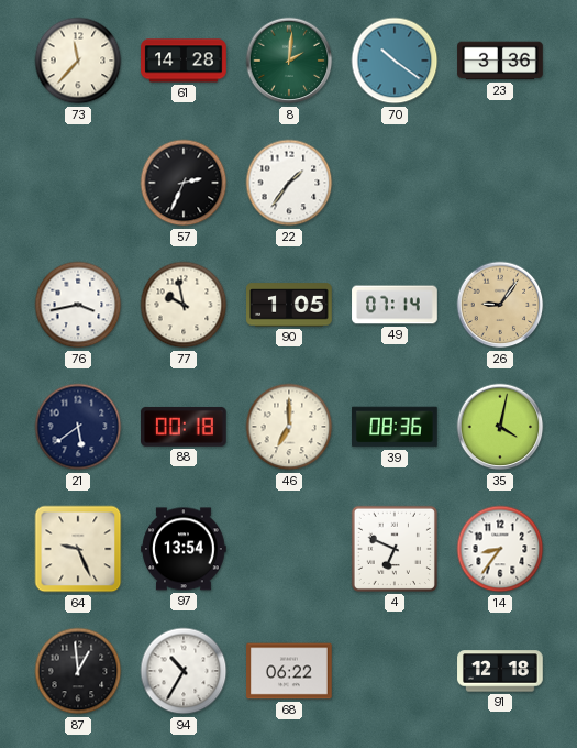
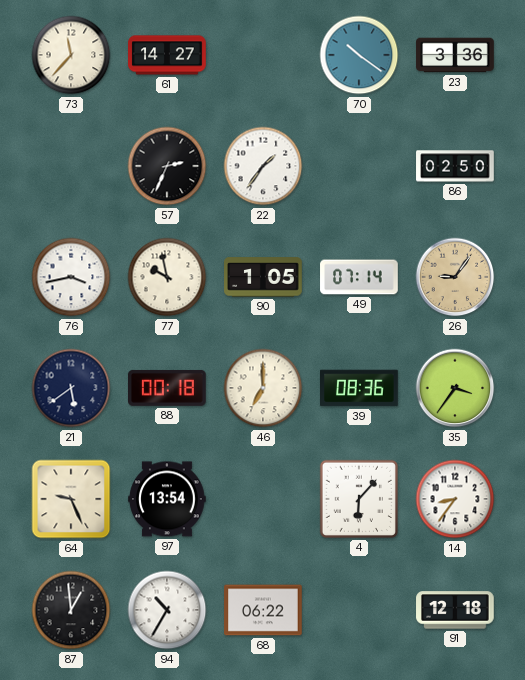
61: 14:28 -> 14:27 (167, 55)
8: 2:01 -> none (289, 61)
86: none -> 02:50 (455, 166)
35: 4:02 -> 3:36 (455, 388)
4: 6:49 -> 6:07 (359, 499)
